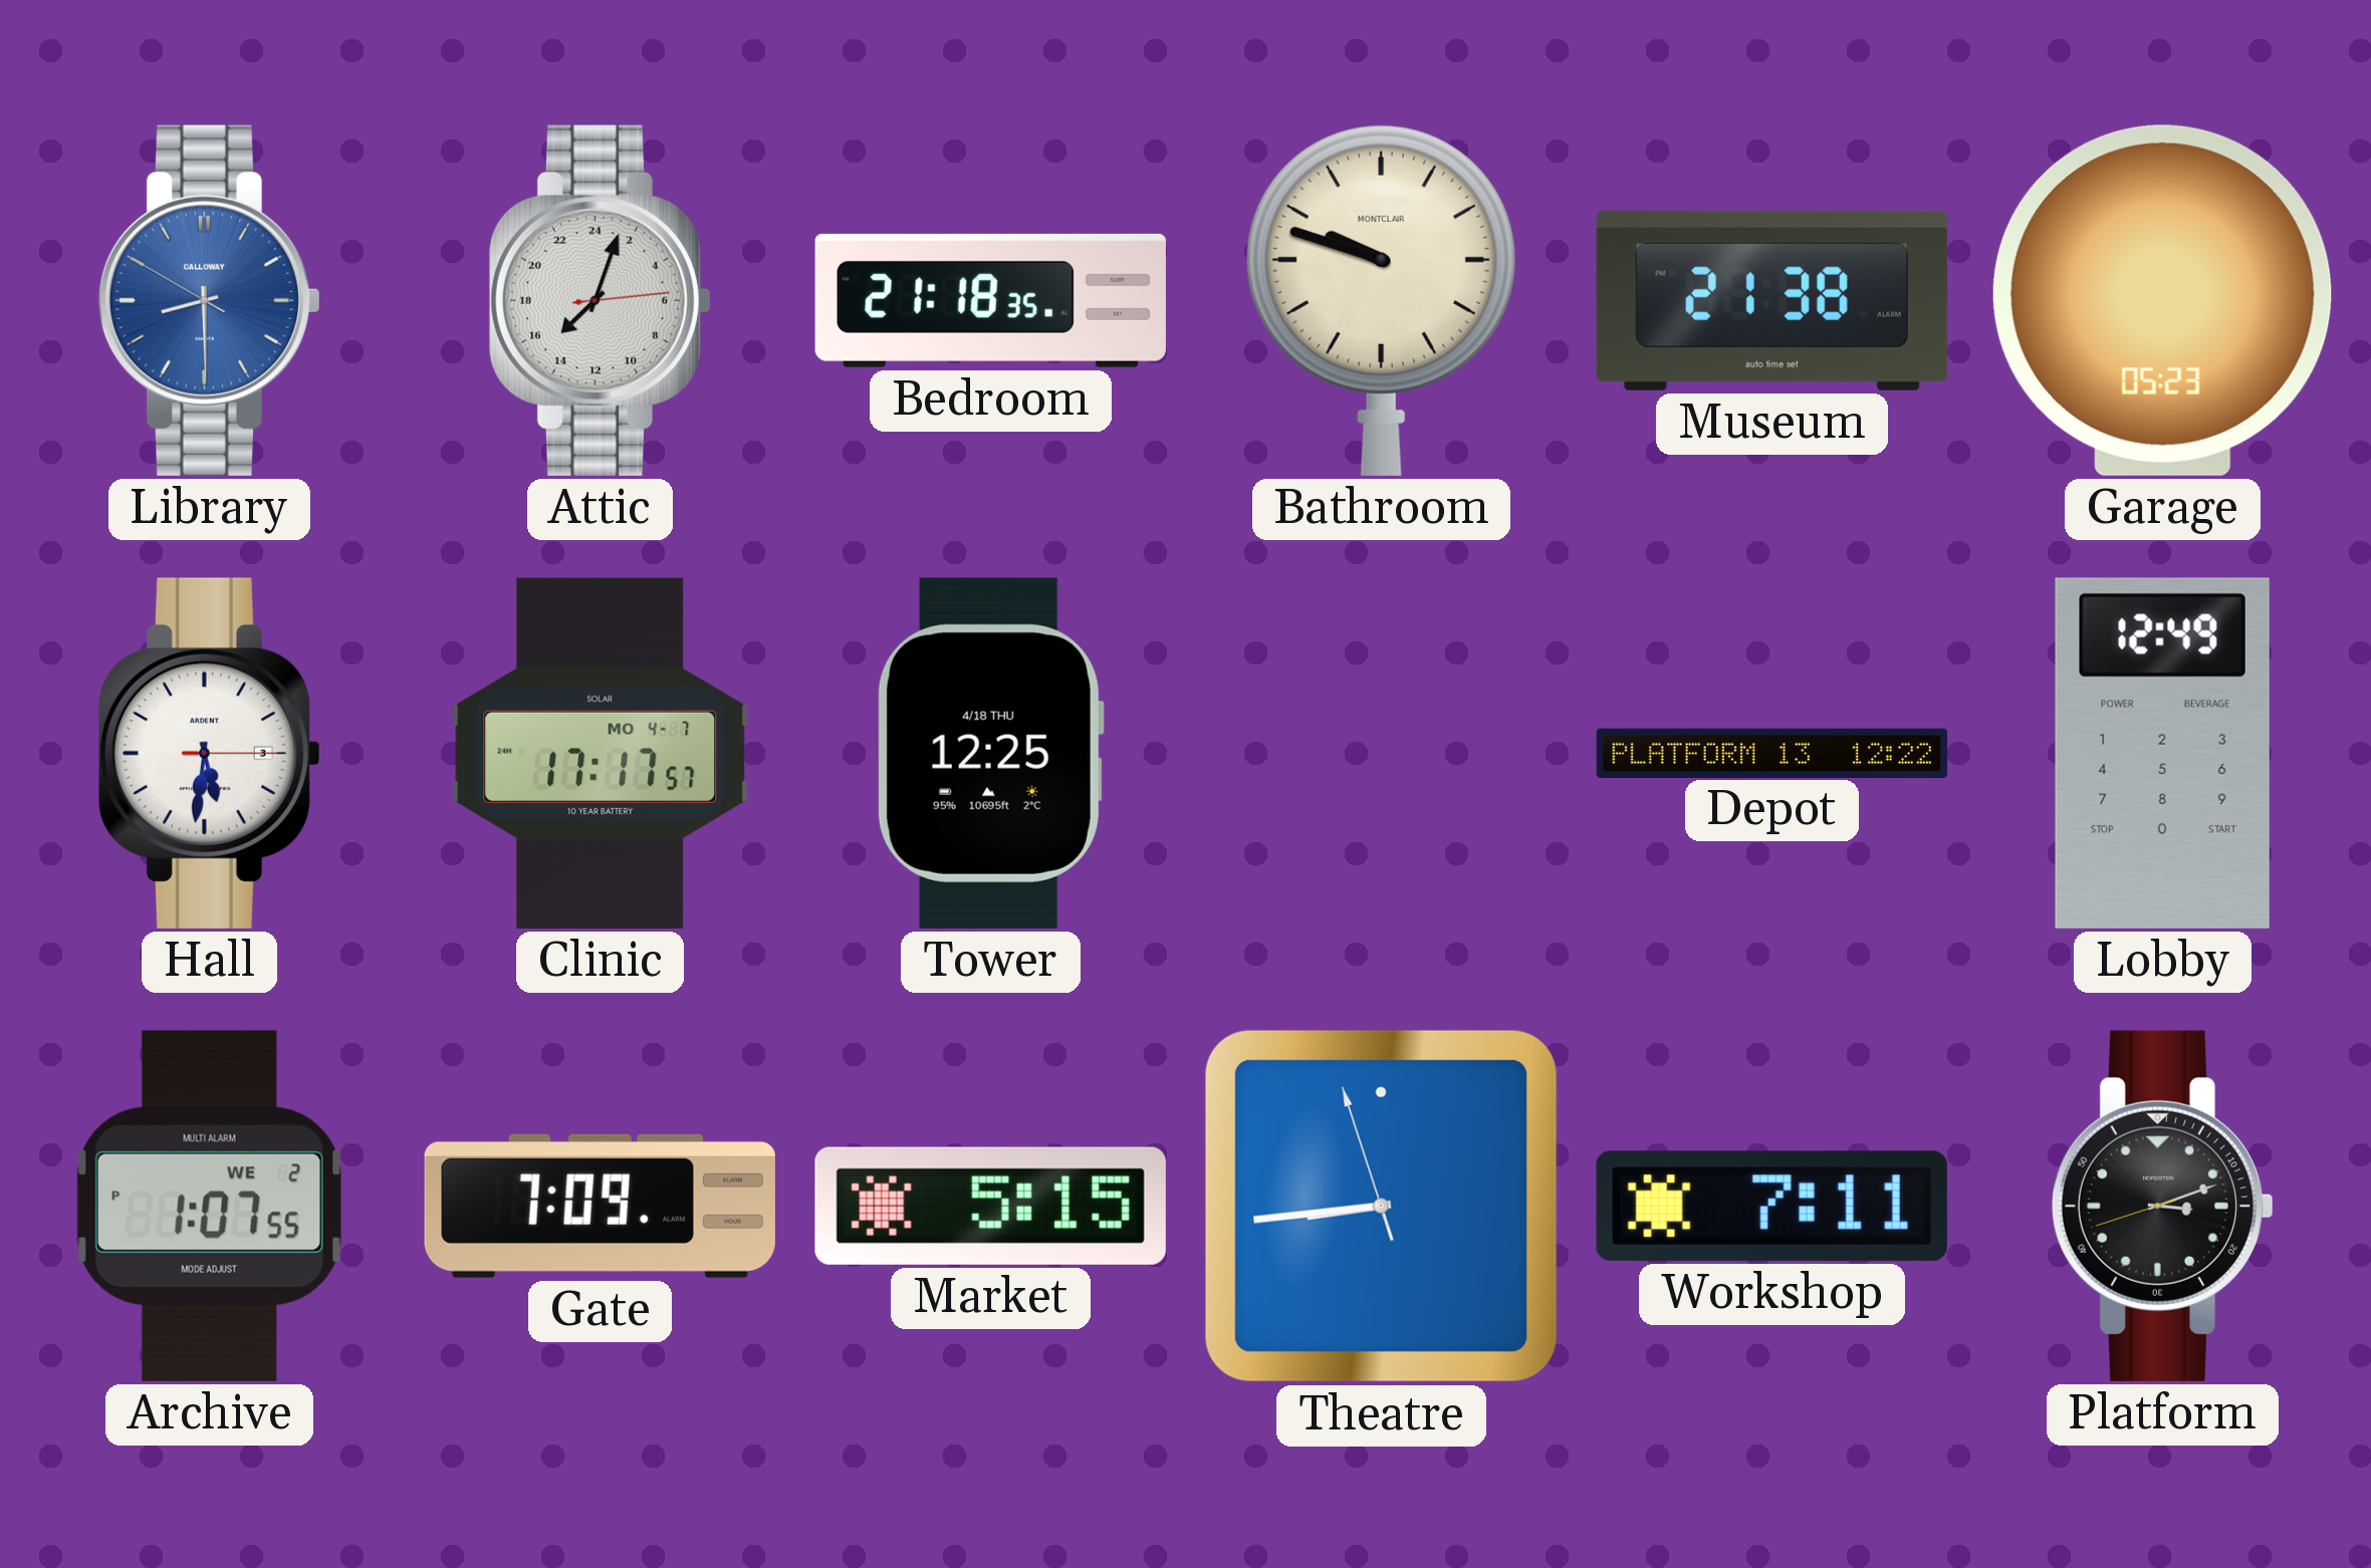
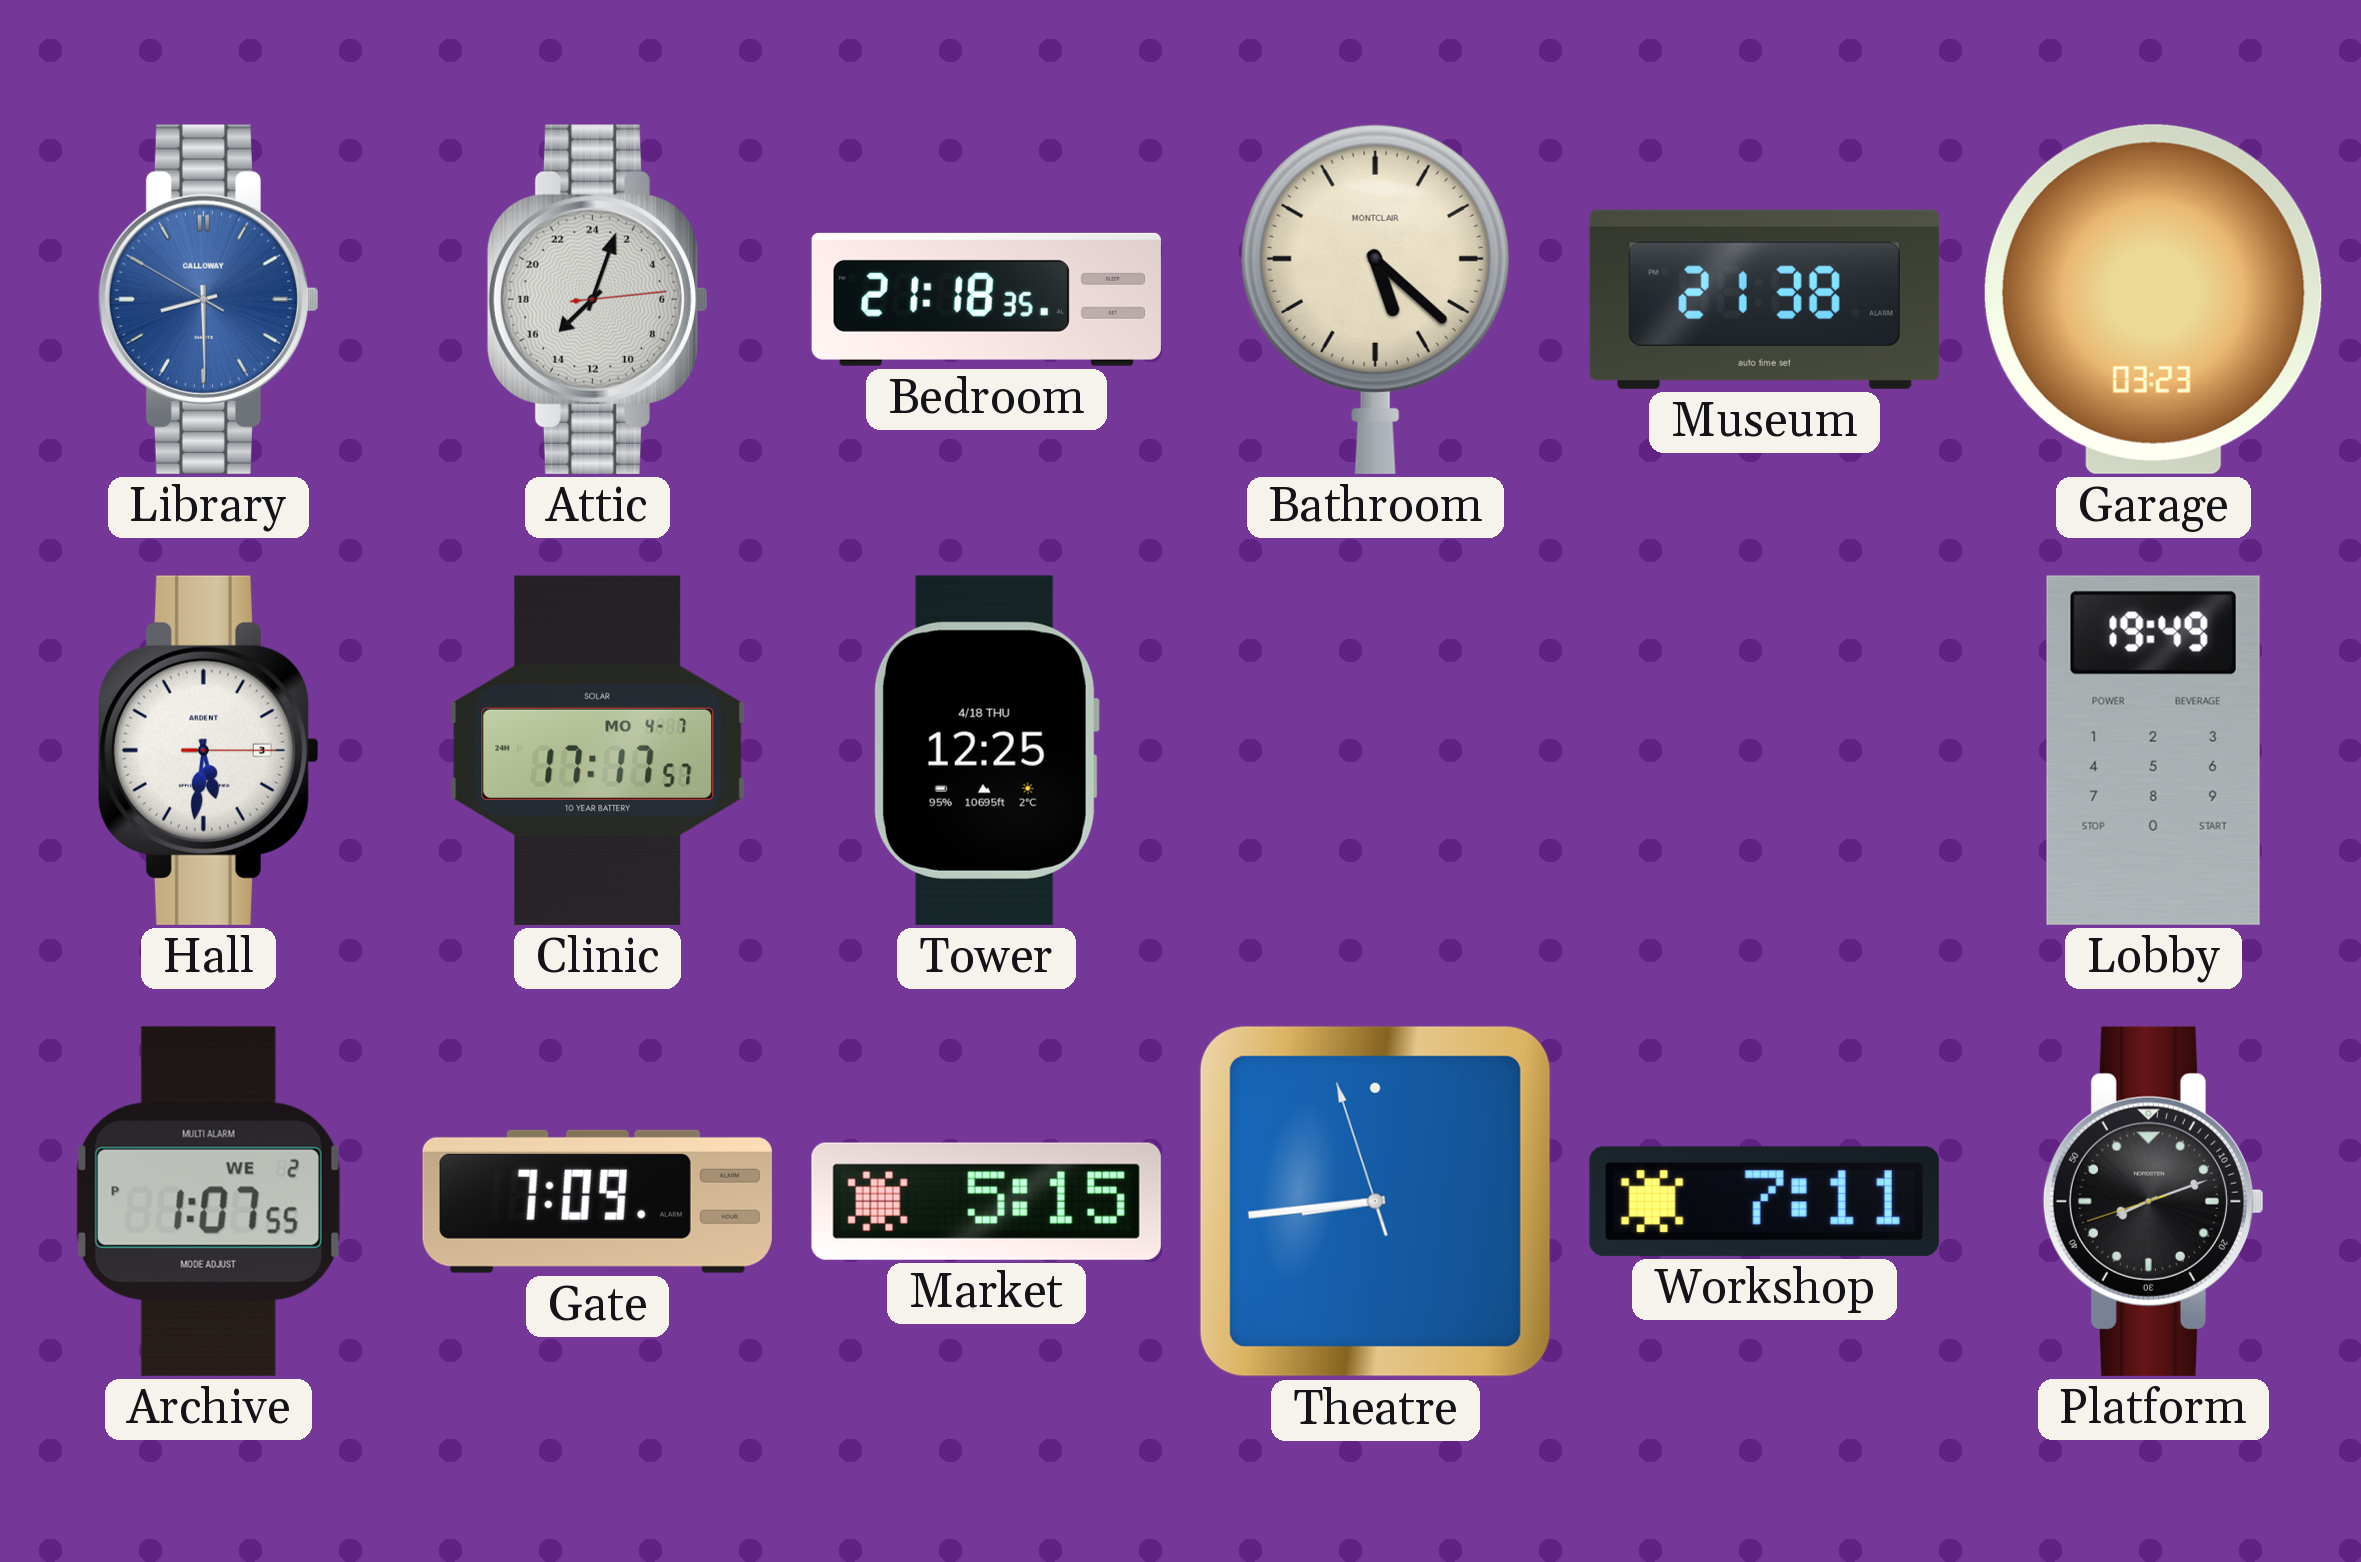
Bathroom: 9:48 -> 5:22 (1375, 299)
Garage: 05:23 -> 03:23 (2153, 299)
Depot: 12:22 -> none (1771, 753)
Lobby: 12:49 -> 19:49 (2153, 750)
Platform: 3:11 -> 8:11 (2153, 1201)
